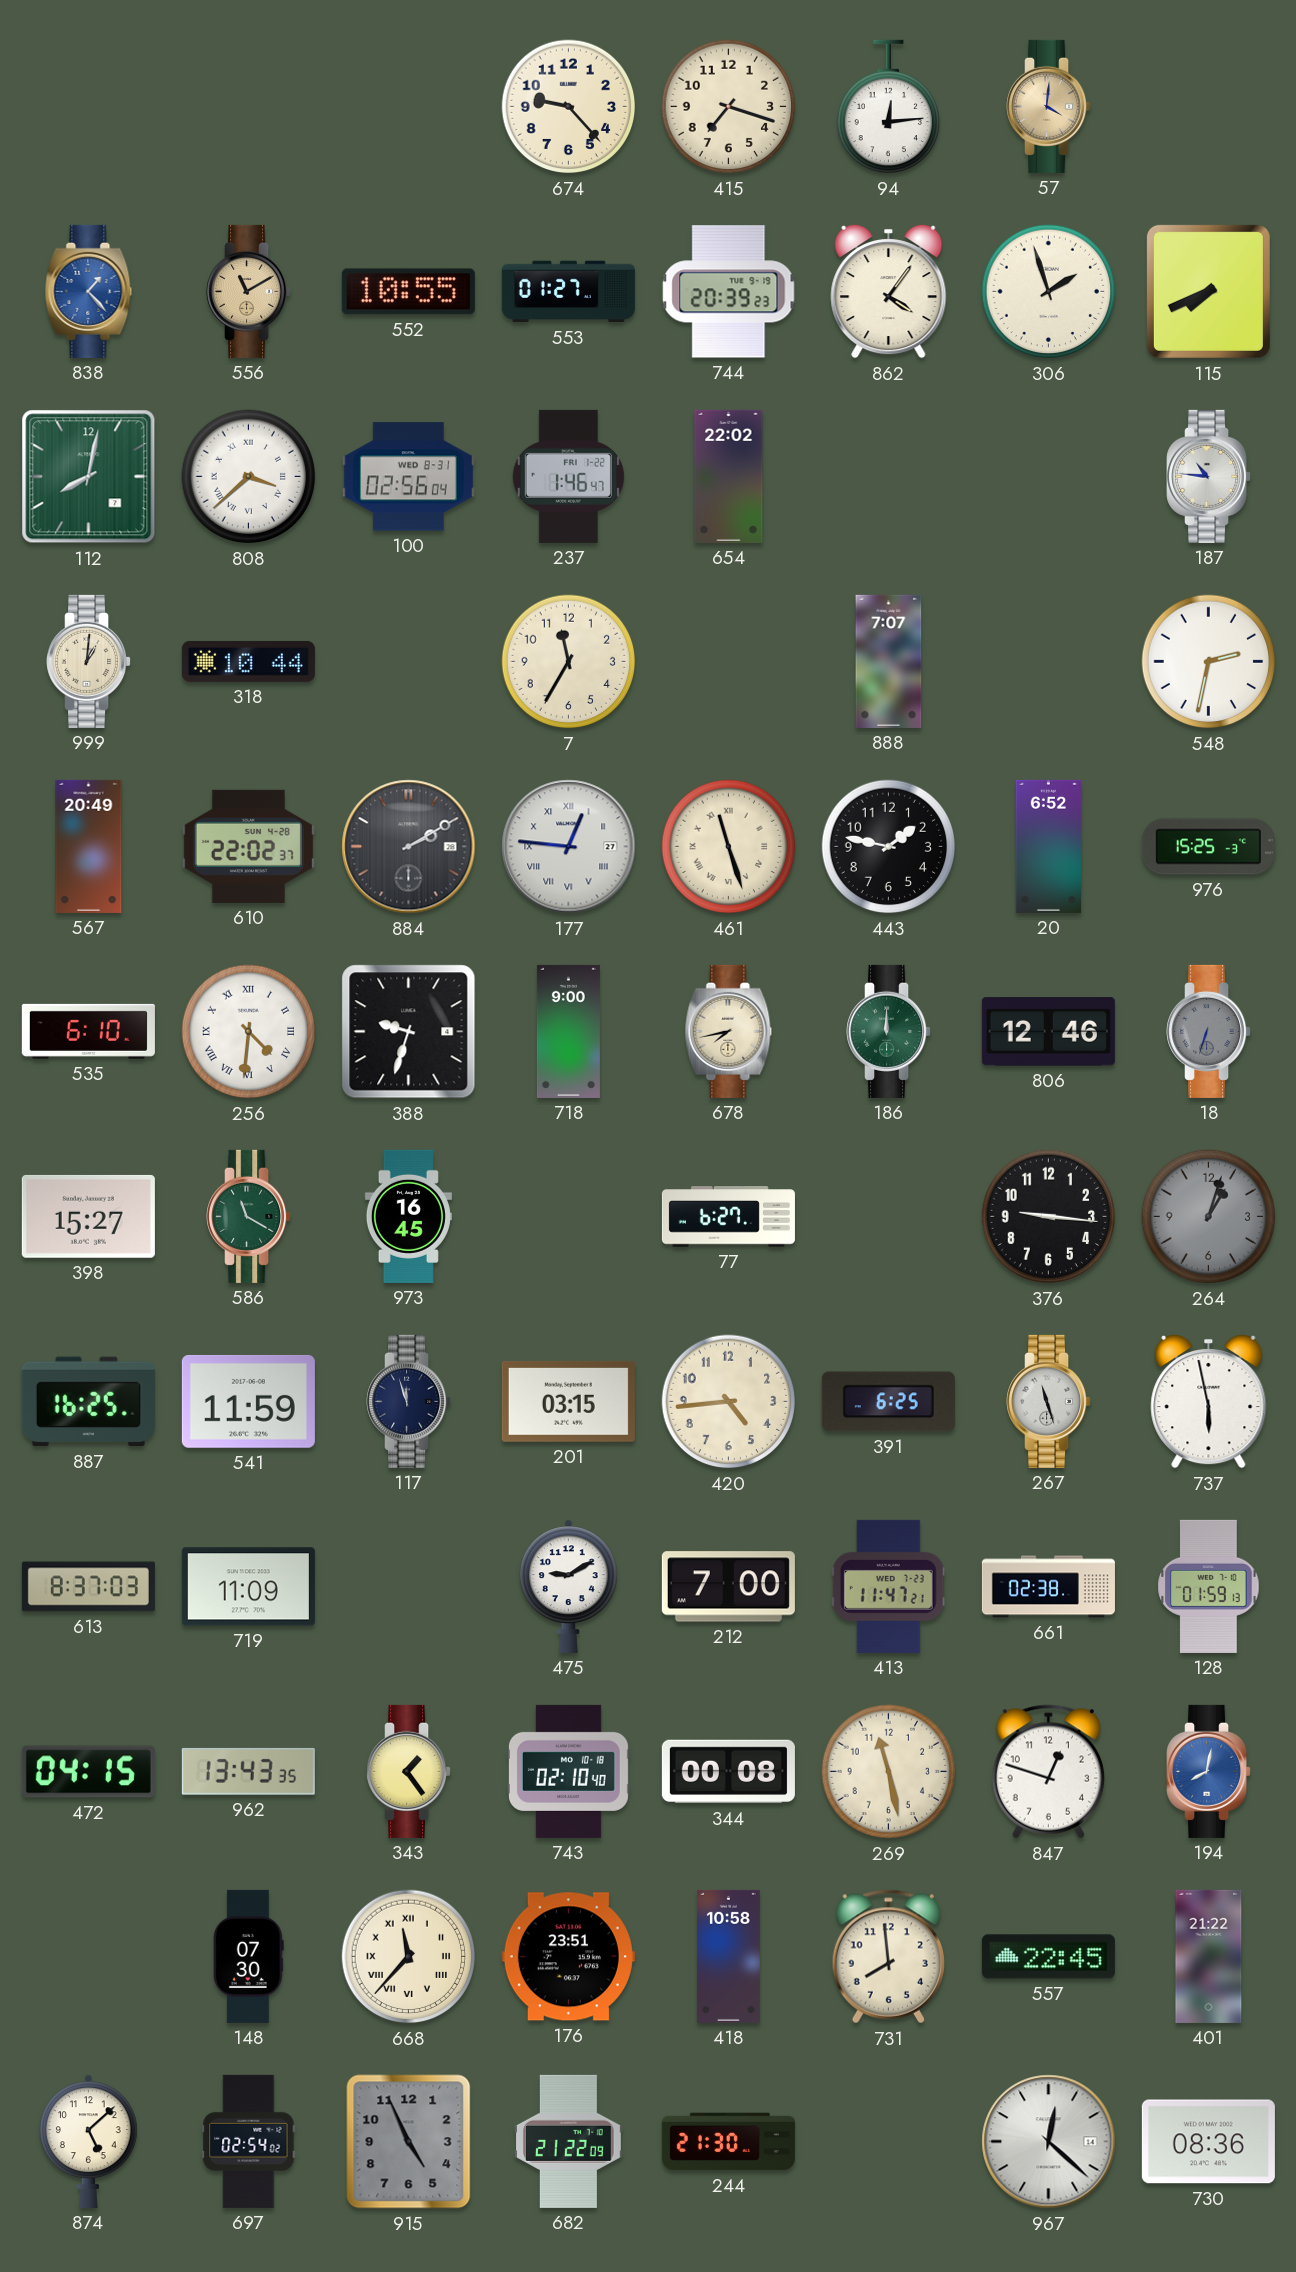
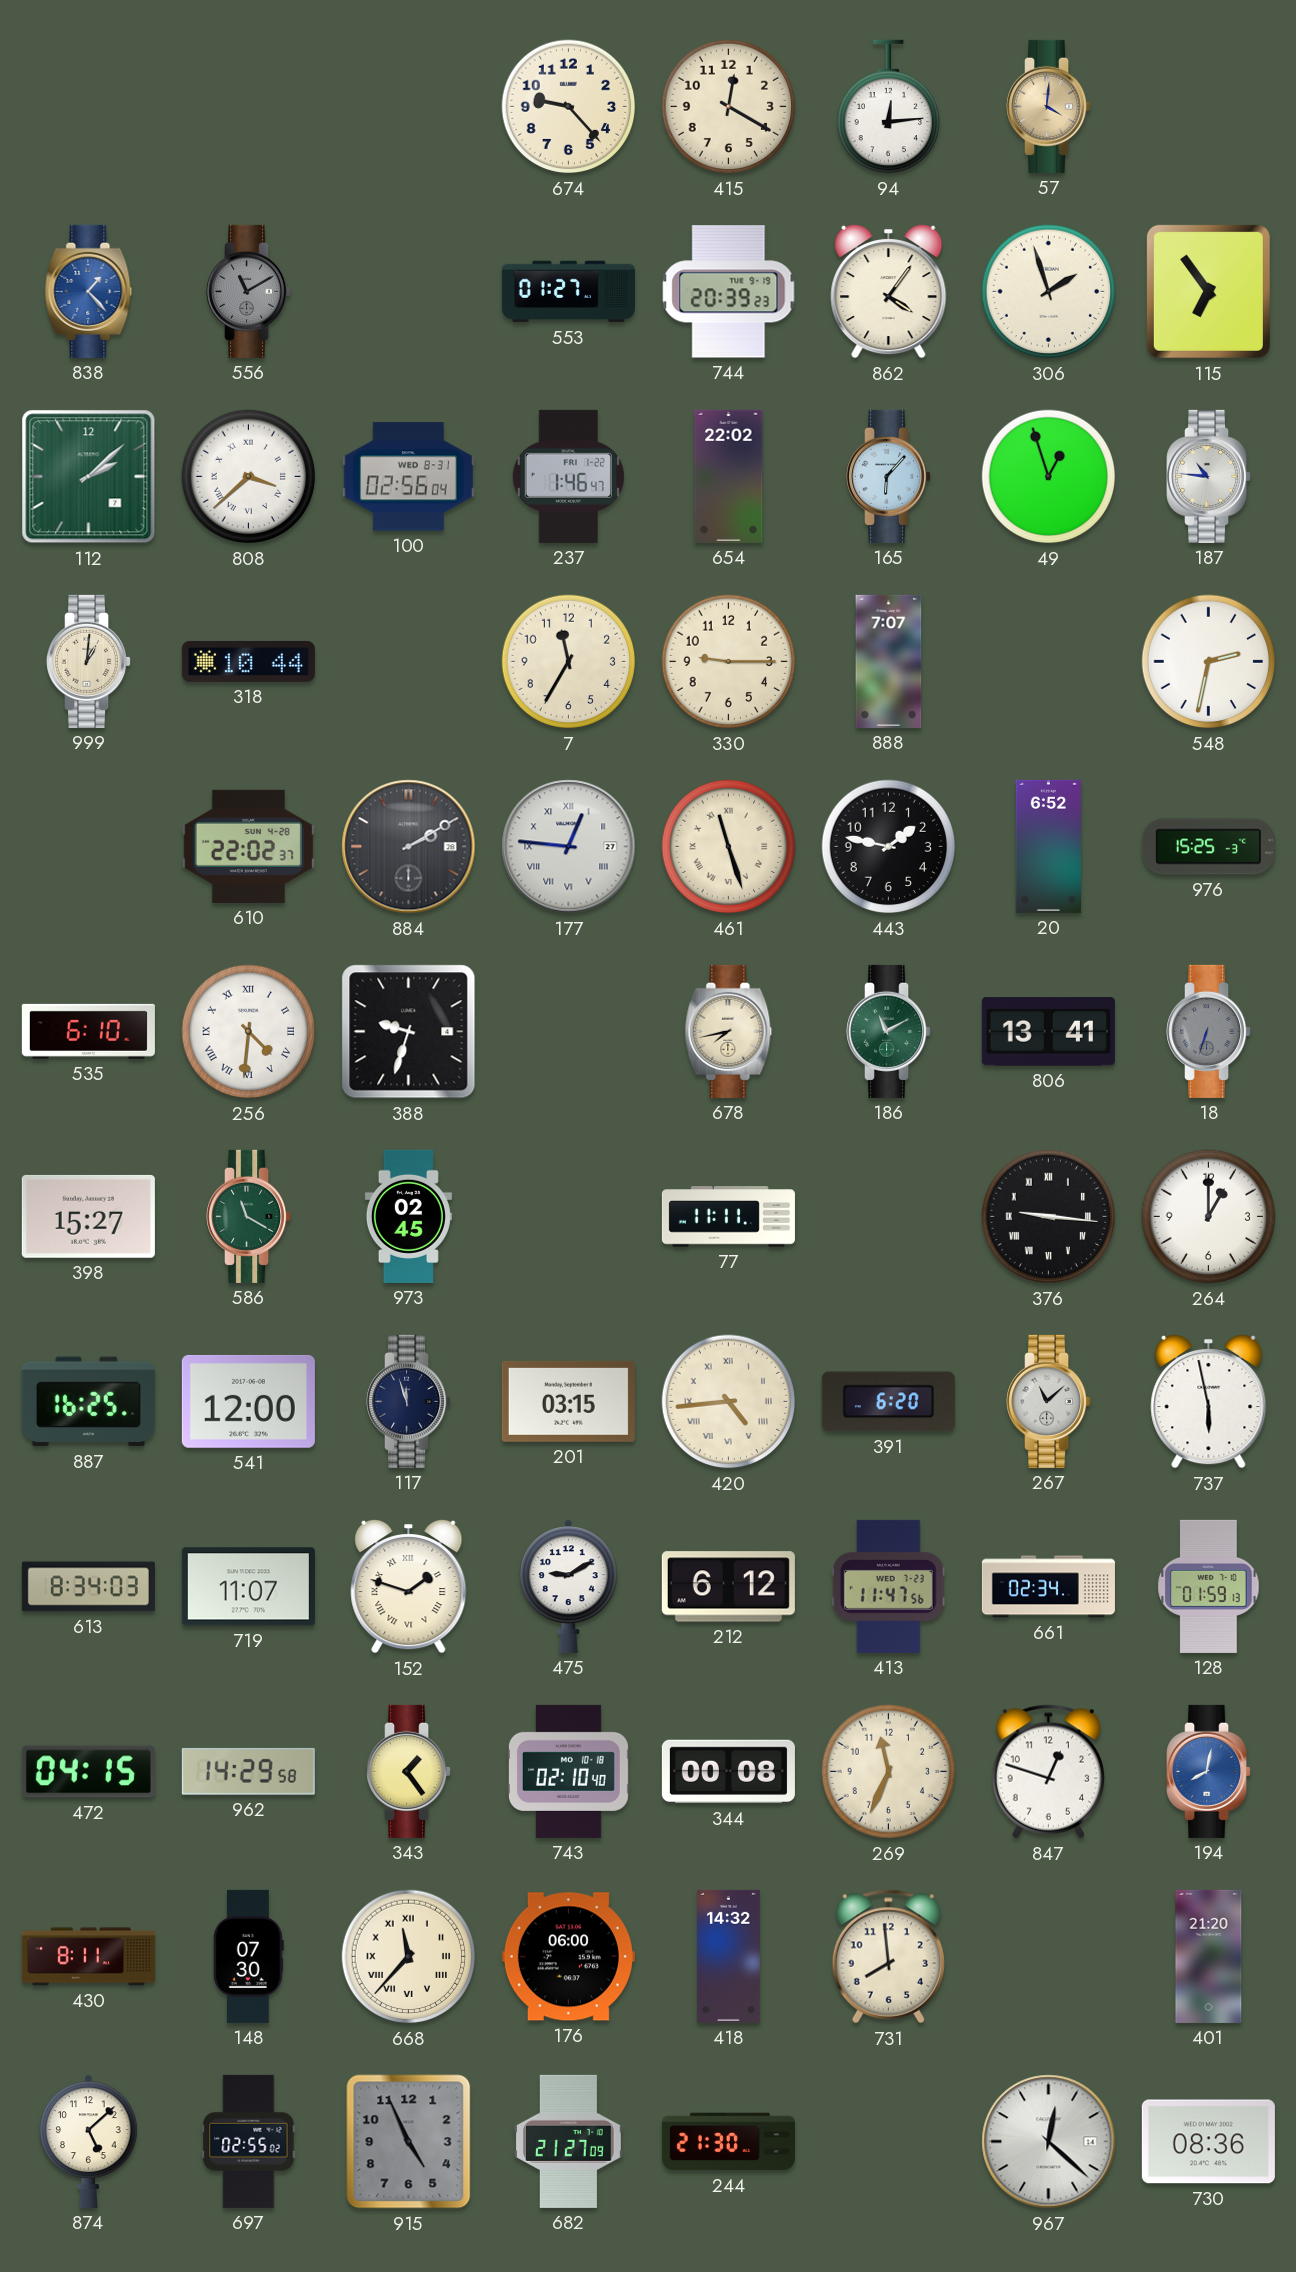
415: 7:18 -> 12:20 (729, 107)
556 dial: champagne -> grey (249, 291)
552: 10:55 -> none (408, 292)
115: 7:41 -> 6:54 (1208, 291)
112: 8:02 -> 2:08 (89, 477)
165: none -> 6:07 (889, 476)
49: none -> 12:57 (1049, 477)
330: none -> 9:15 (729, 662)
567: 20:49 -> none (89, 846)
718: 9:00 -> none (568, 1031)
186: 12:00 -> 11:10 (889, 1031)
806: 12:46 -> 13:41 (1048, 1032)
973: 16:45 -> 02:45 (408, 1216)
77: 6:27 -> 11:11 (728, 1217)
376 numerals: Arabic -> Roman (1049, 1217)
264: 1:03 -> 1:00 (1209, 1217)
264 dial: grey -> white (1209, 1217)
541: 11:59 -> 12:00 (248, 1401)
420 numerals: Arabic -> Roman (729, 1402)
391: 6:25 -> 6:20 (888, 1402)
267: 11:27 -> 11:08 (1049, 1401)
613: 8:37 -> 8:34 (88, 1587)
719: 11:09 -> 11:07 (248, 1587)
152: none -> 1:48 (409, 1586)
212: 7:00 -> 6:12 (728, 1587)
413: 11:47:21 -> 11:47:56 (888, 1586)
661: 02:38 -> 02:34 (1048, 1587)
962: 13:43 -> 14:29 (248, 1771)
269: 11:28 -> 11:34 (889, 1772)
430: none -> 8:11 (88, 1957)
176: 23:51 -> 06:00 (568, 1957)
418: 10:58 -> 14:32 (728, 1956)
557: 22:45 -> none (1048, 1957)
401: 21:22 -> 21:20 (1209, 1956)
697: 02:54 -> 02:55 (249, 2141)
682: 21:22 -> 21:27 (568, 2141)
